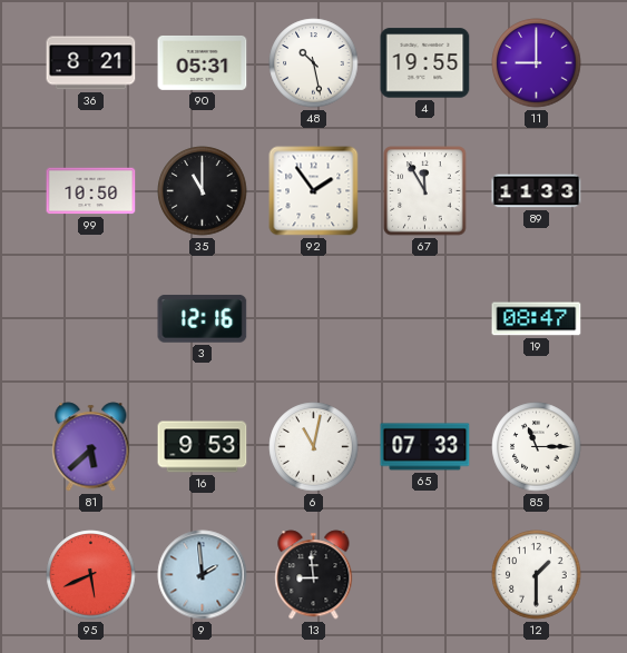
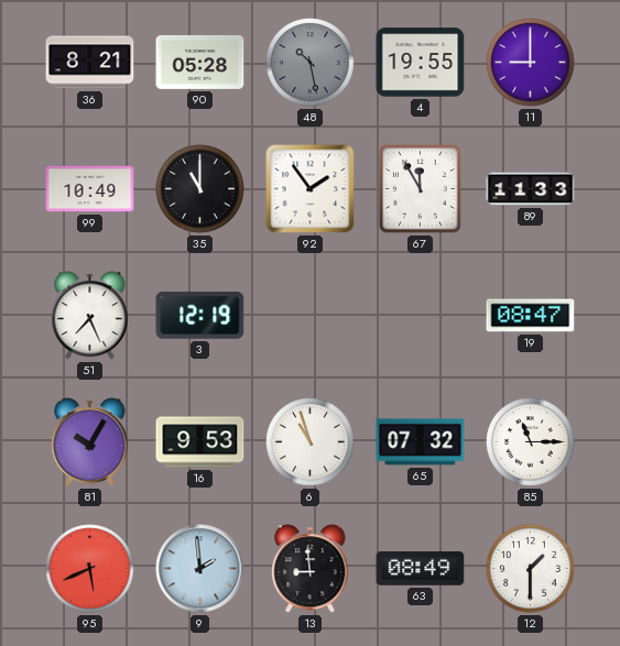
90: 05:31 -> 05:28 (200, 62)
48 dial: white -> grey (311, 63)
99: 10:50 -> 10:49 (90, 189)
51: none -> 7:26 (90, 316)
3: 12:16 -> 12:19 (200, 315)
81: 5:38 -> 10:05 (90, 442)
6: 11:02 -> 10:57 (311, 442)
65: 07:33 -> 07:32 (421, 442)
63: none -> 08:49 (421, 569)
